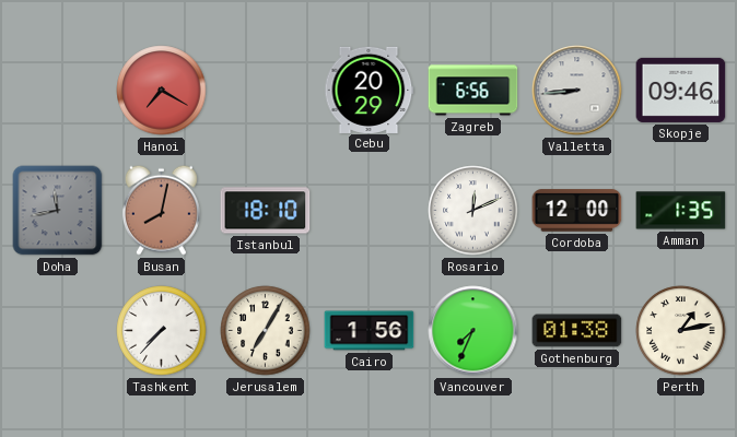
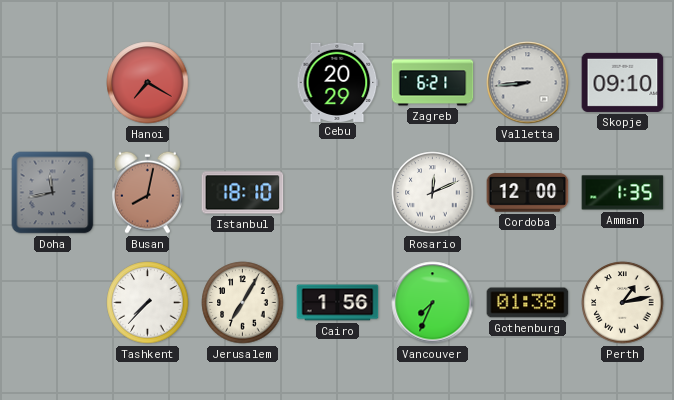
Zagreb: 6:56 -> 6:21 (433, 83)
Skopje: 09:46 -> 09:10 (623, 82)
